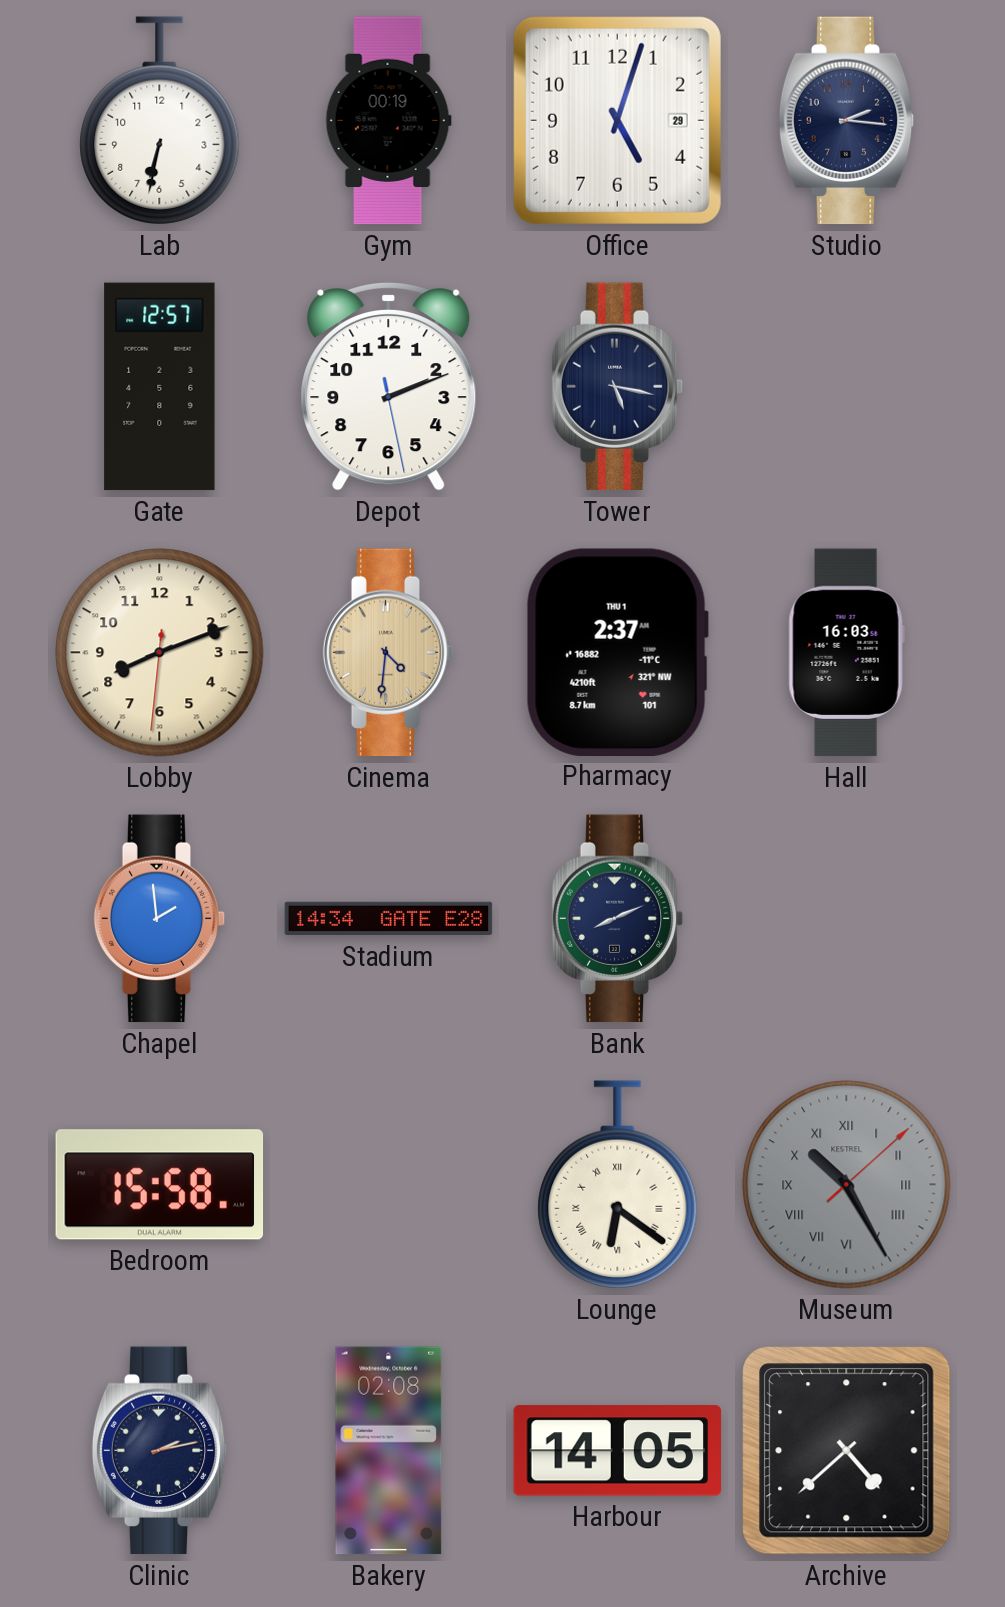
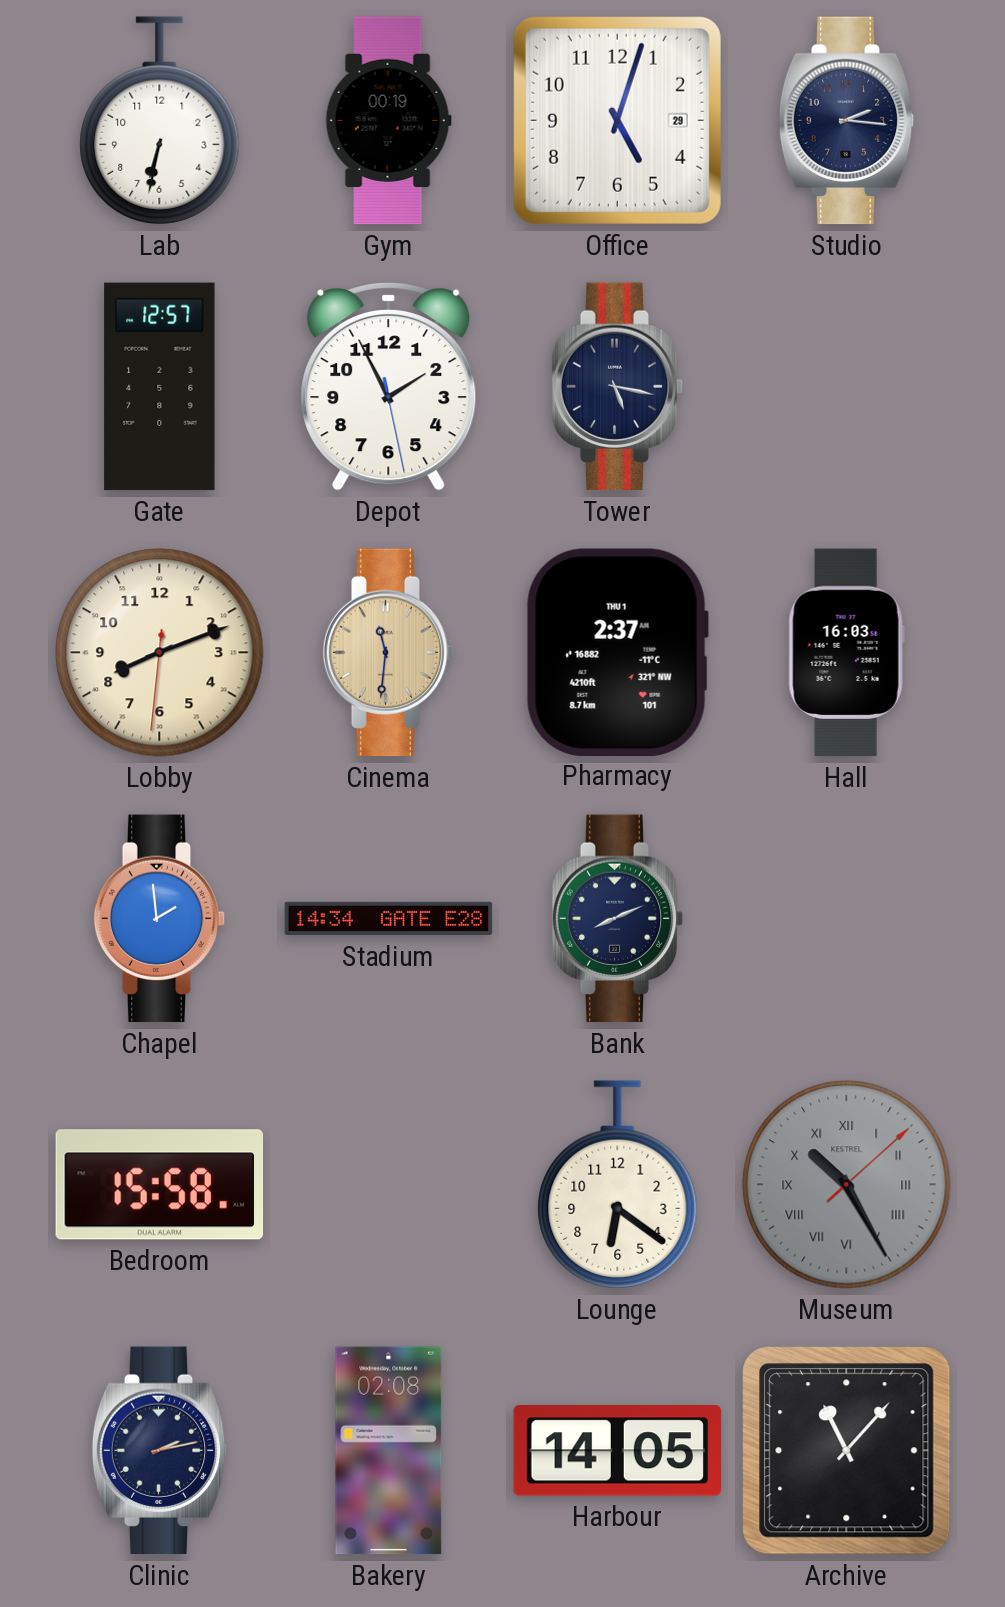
Depot: 2:11 -> 1:55 (389, 386)
Cinema: 4:31 -> 11:31 (389, 653)
Lounge numerals: Roman -> Arabic (618, 1185)
Archive: 4:38 -> 11:07 (847, 1451)
